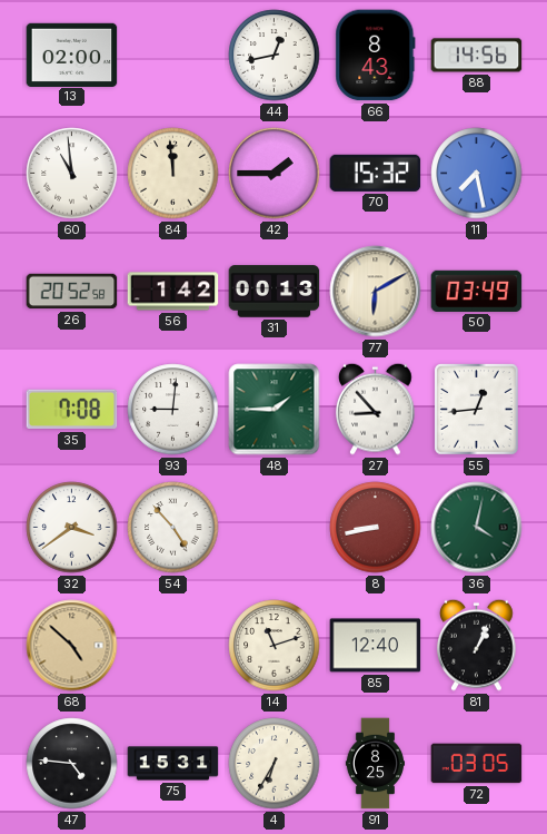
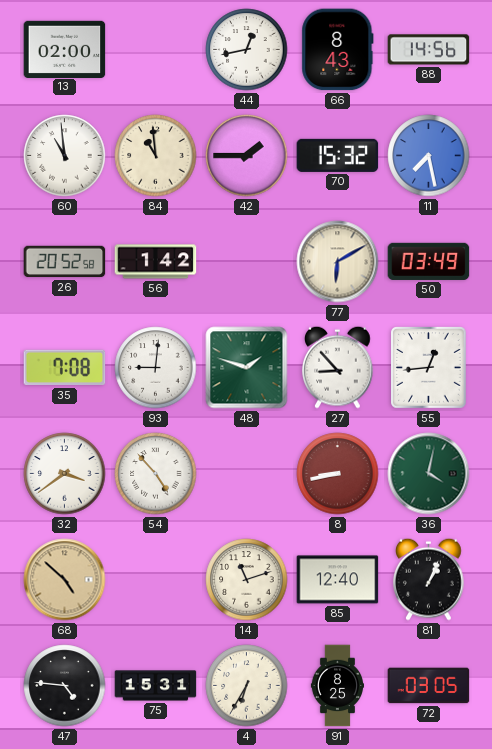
84: 11:59 -> 10:59 (156, 156)
31: 00:13 -> none (275, 292)
48: 1:45 -> 1:48 (247, 368)
